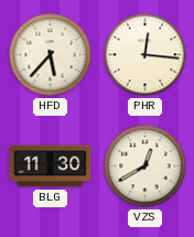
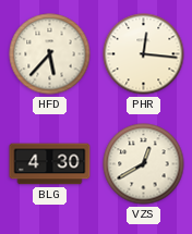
BLG: 11:30 -> 4:30 (50, 164)
